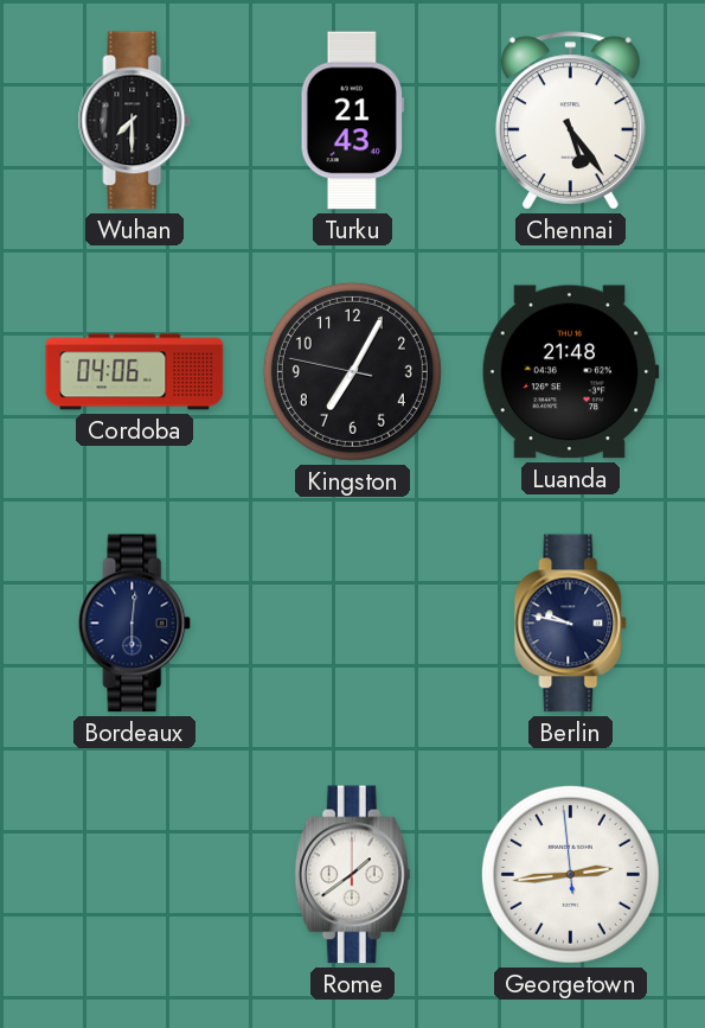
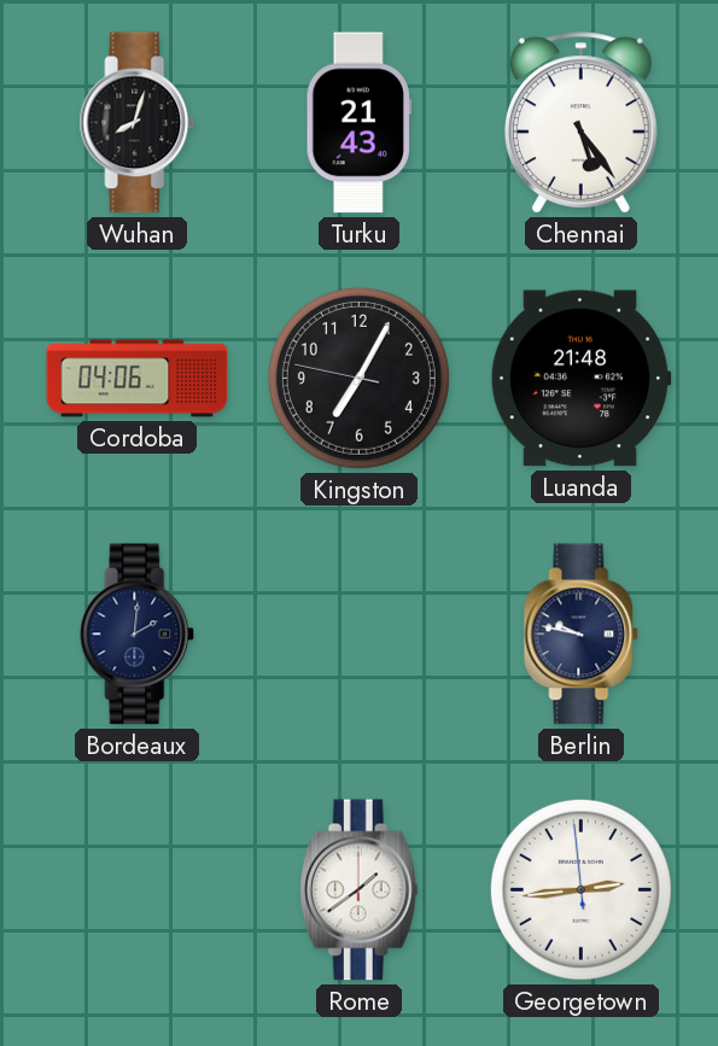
Wuhan: 7:30 -> 8:03 (138, 123)
Bordeaux: 6:01 -> 2:01 (138, 635)
